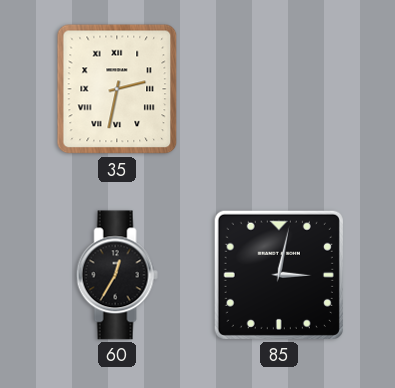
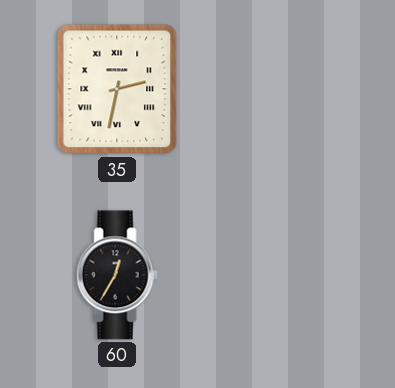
85: 3:02 -> none (279, 275)
